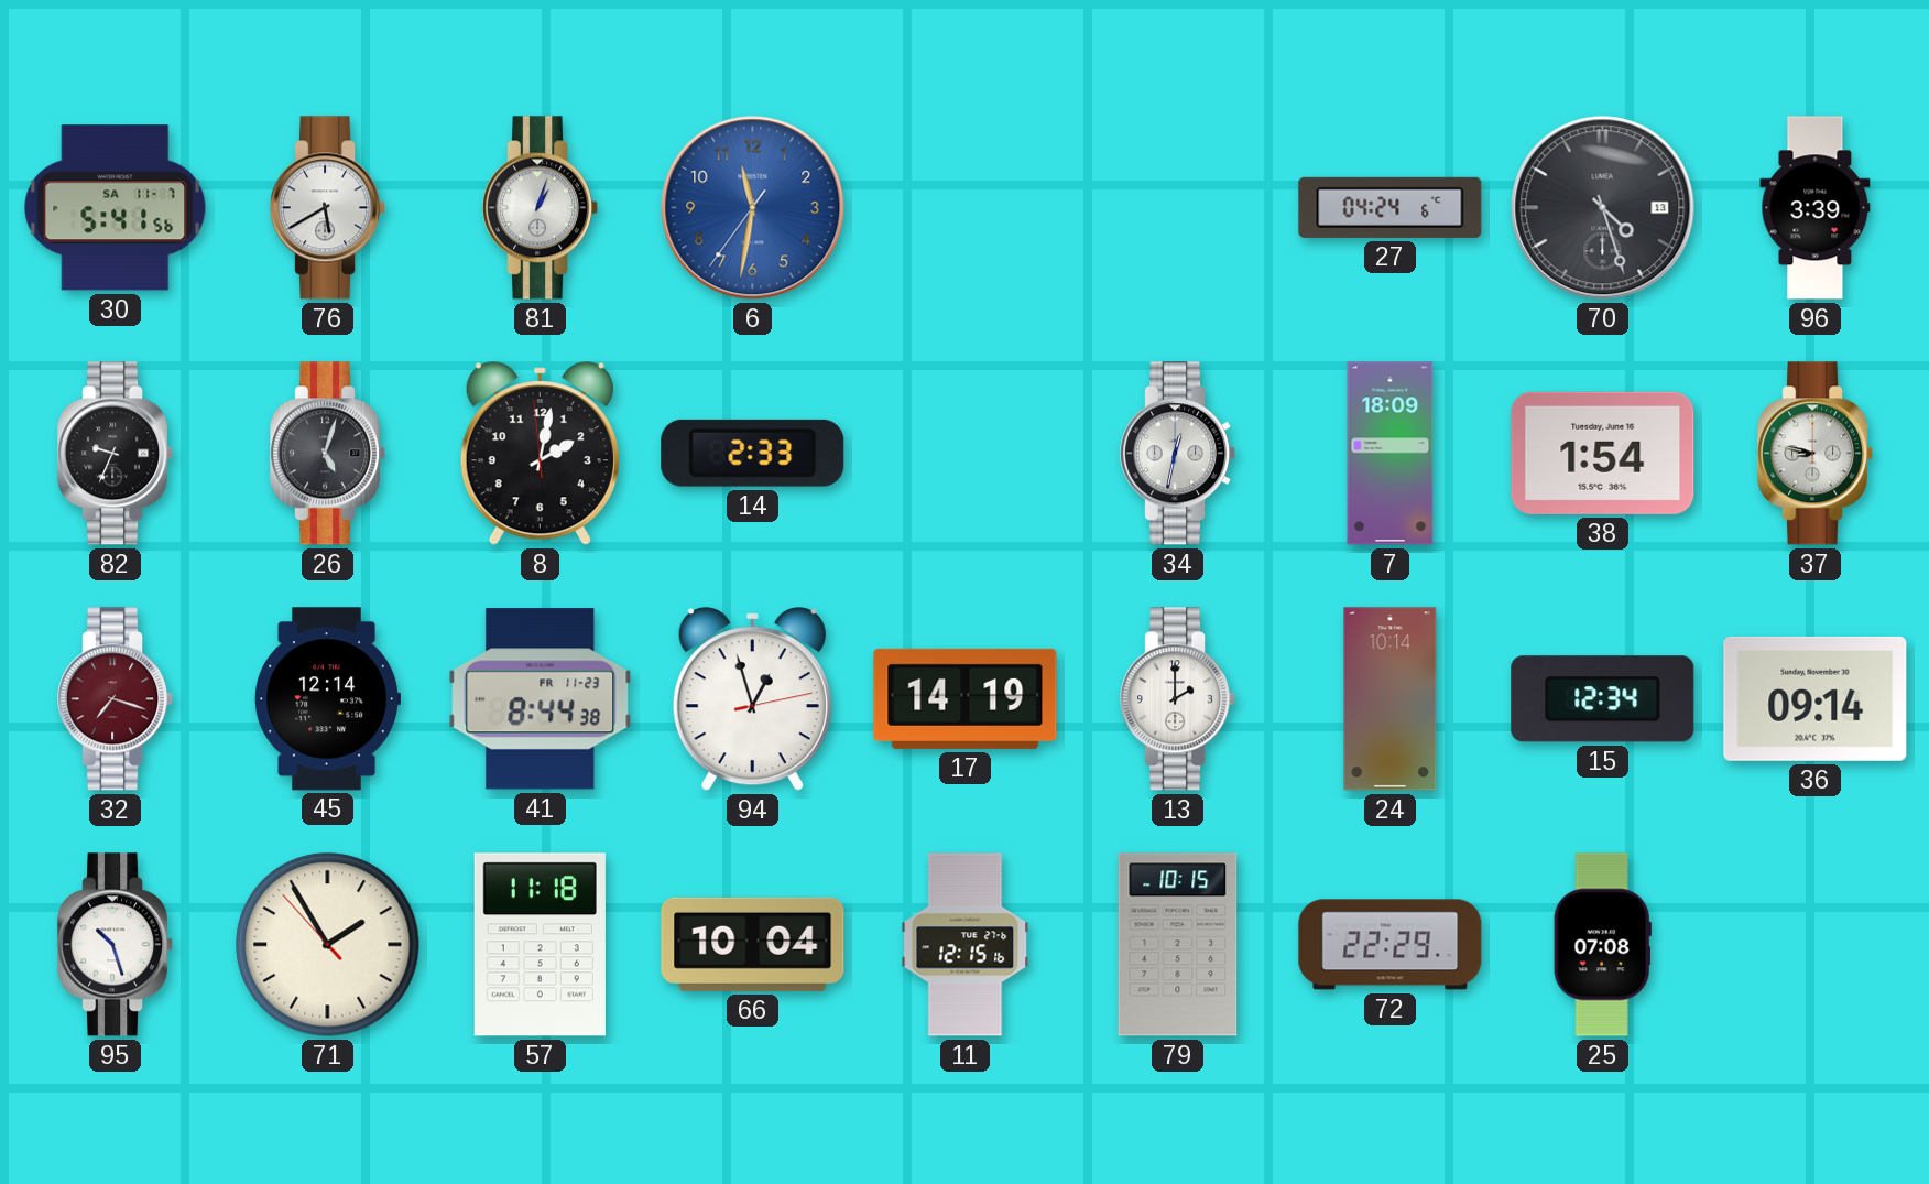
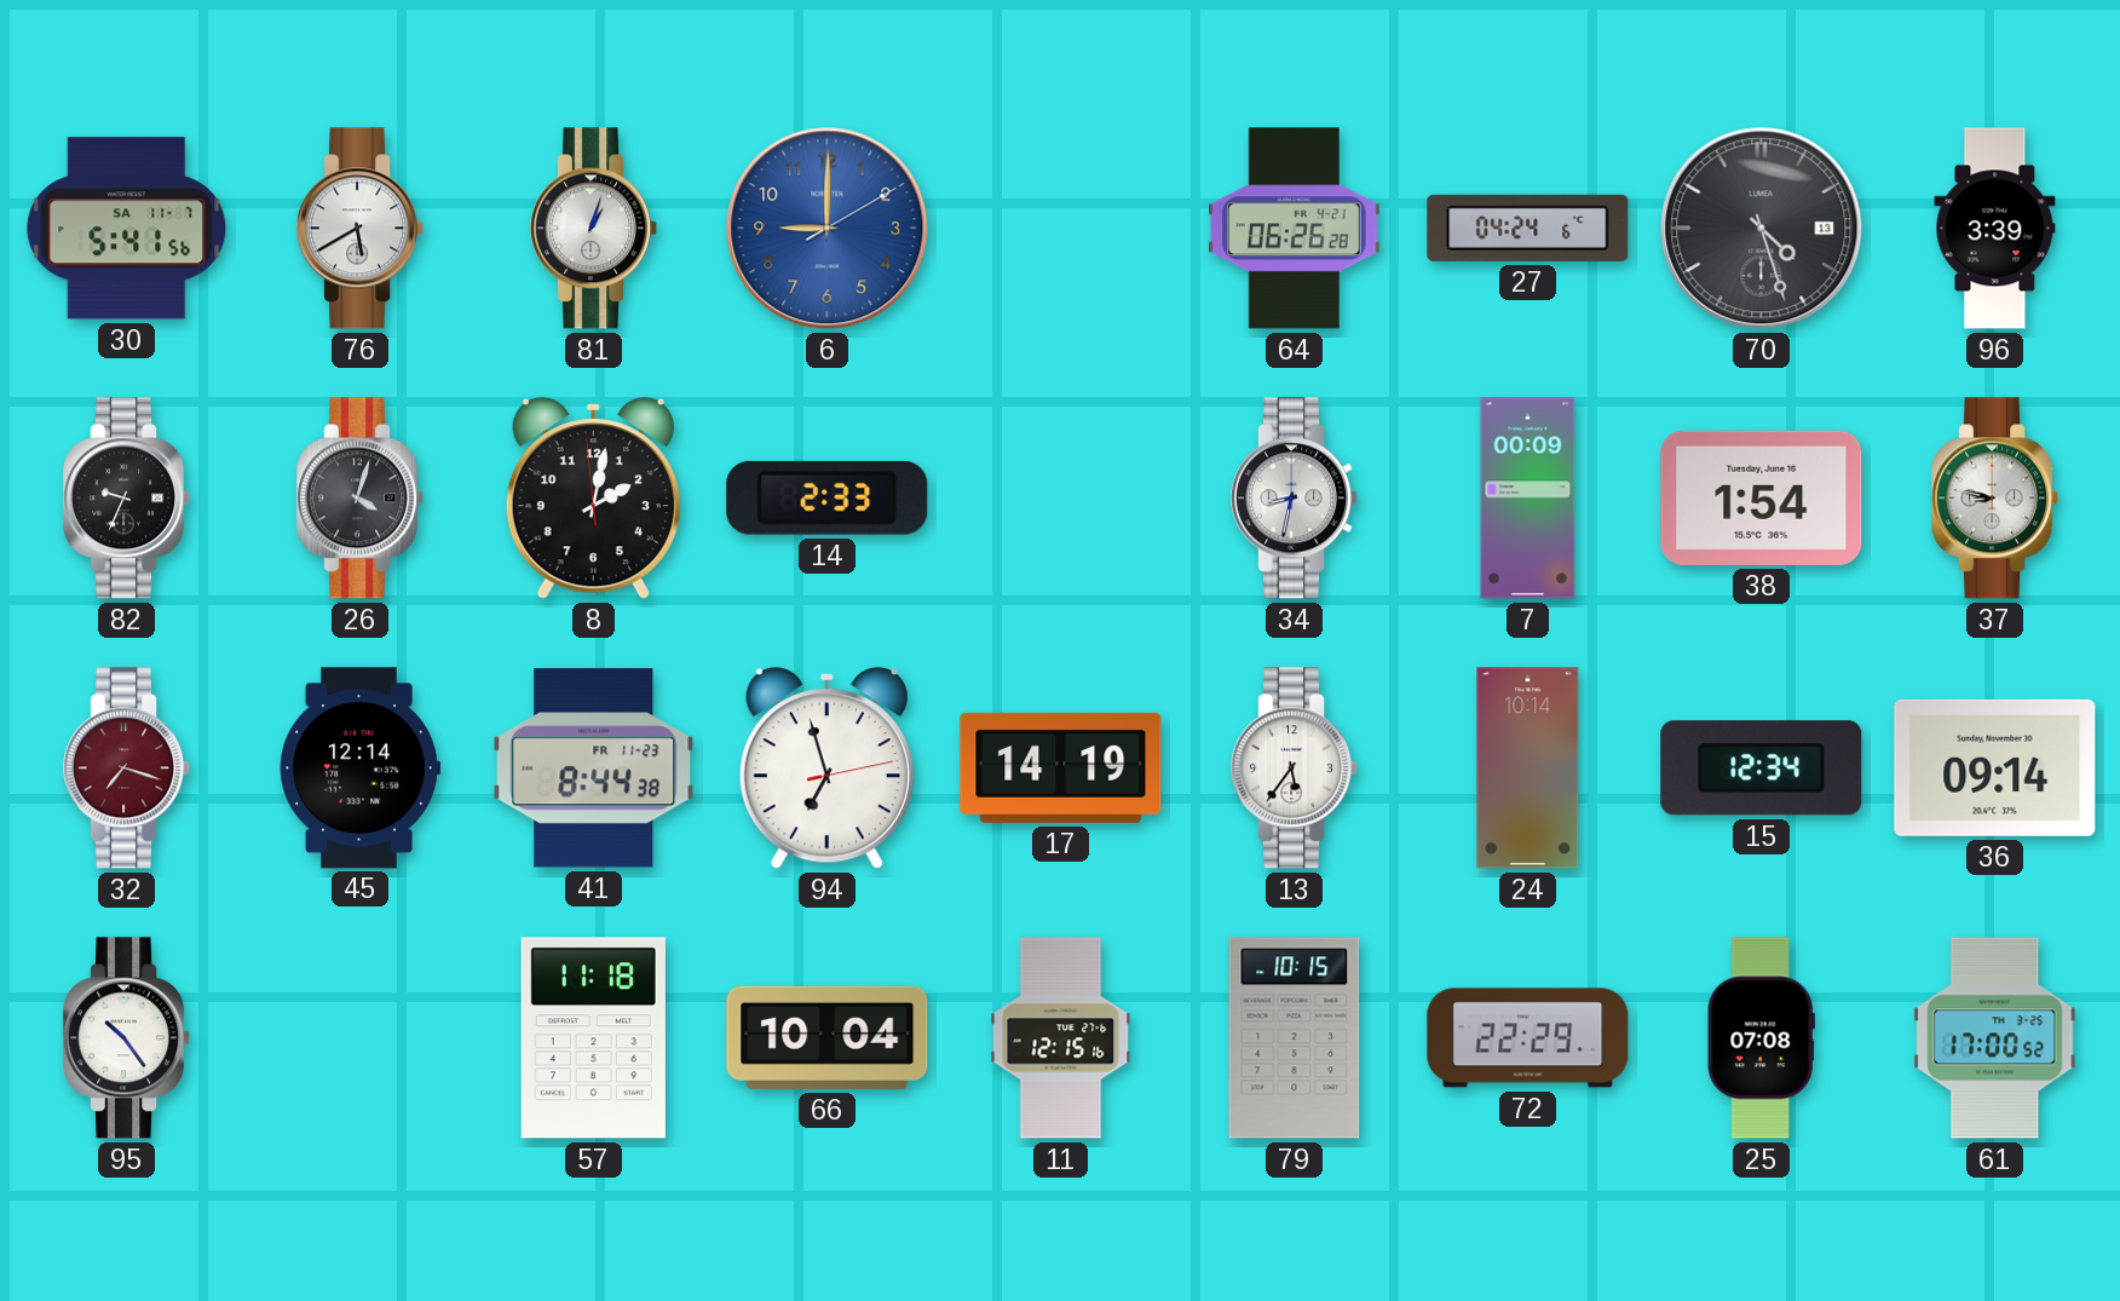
6: 11:31 -> 9:00 (828, 229)
64: none -> 06:26 (1295, 229)
26: 5:03 -> 4:03 (361, 499)
34: 12:32 -> 8:32 (1295, 499)
7: 18:09 -> 00:09 (1528, 499)
94: 12:57 -> 6:57 (826, 768)
13: 2:00 -> 5:36 (1295, 768)
95: 10:27 -> 10:24 (127, 1038)
71: 1:54 -> none (328, 945)
61: none -> 17:00 (1995, 1038)
